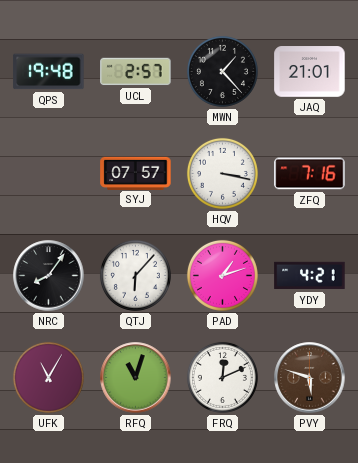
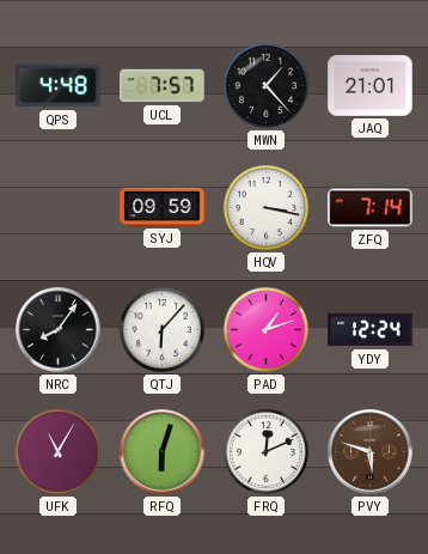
QPS: 19:48 -> 4:48 (59, 86)
UCL: 2:57 -> 7:57 (163, 86)
SYJ: 07:57 -> 09:59 (163, 207)
ZFQ: 7:16 -> 7:14 (371, 208)
YDY: 4:21 -> 12:24 (371, 330)
RFQ: 11:03 -> 6:03 (163, 452)
